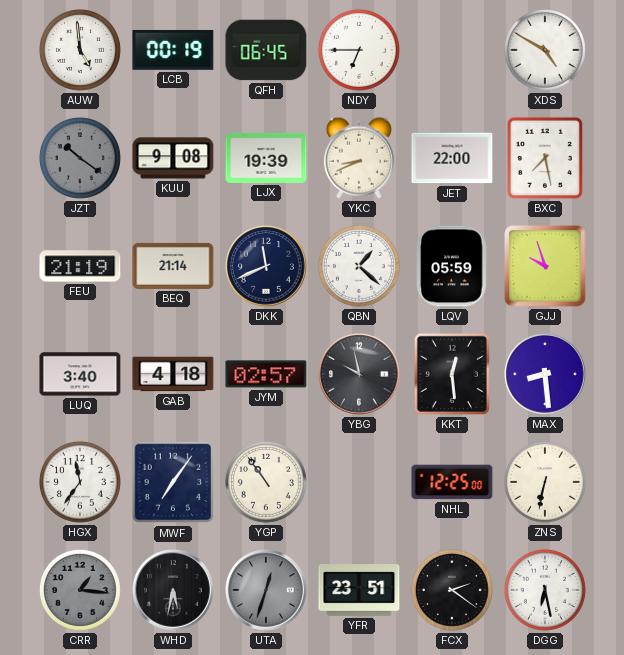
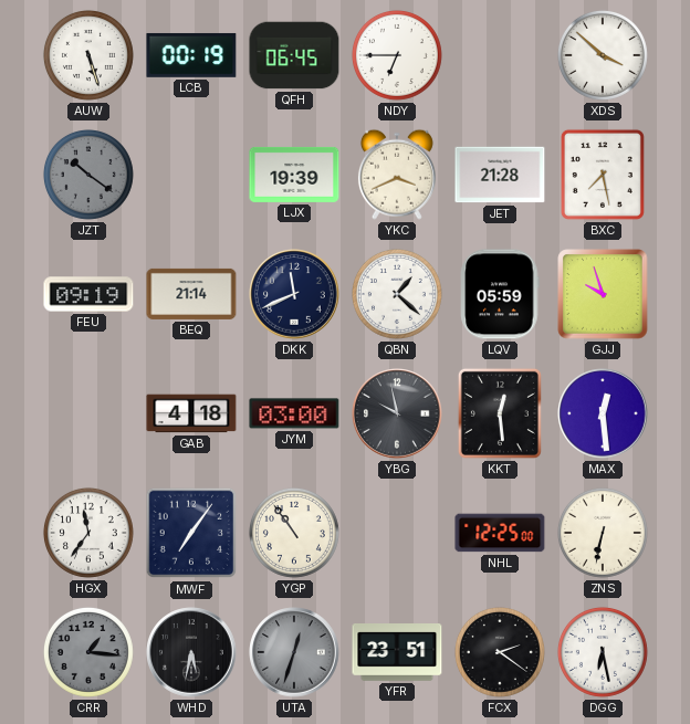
AUW: 4:59 -> 5:27 (88, 55)
XDS: 4:50 -> 3:52 (603, 55)
KUU: 9:08 -> none (173, 158)
YKC: 8:41 -> 3:41 (397, 175)
JET: 22:00 -> 21:28 (500, 175)
FEU: 21:19 -> 09:19 (88, 294)
LUQ: 3:40 -> none (80, 374)
JYM: 02:57 -> 03:00 (294, 413)
MAX: 8:29 -> 12:29 (603, 413)
